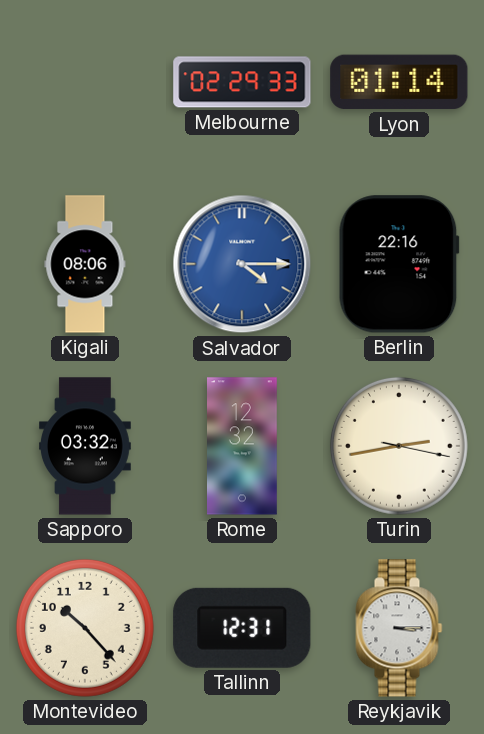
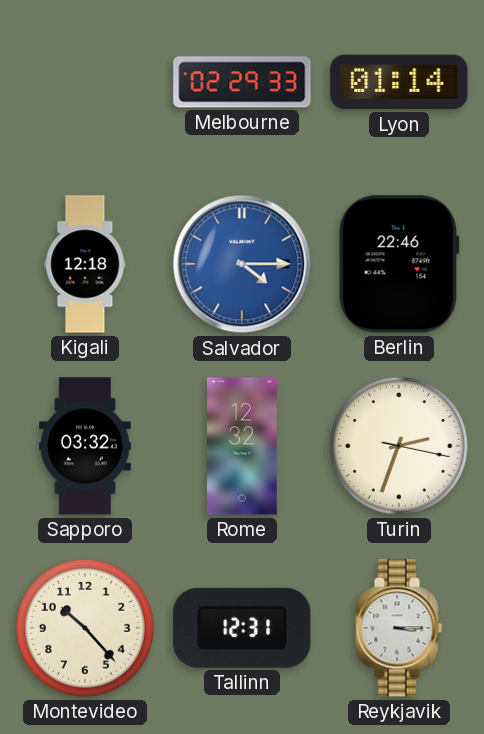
Kigali: 08:06 -> 12:18 (85, 264)
Berlin: 22:16 -> 22:46 (399, 264)
Turin: 2:43 -> 2:33 (399, 446)
